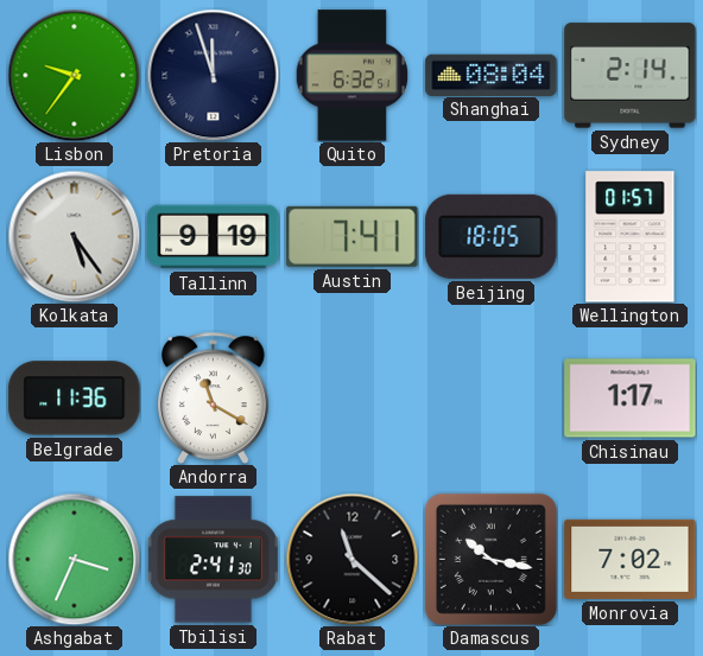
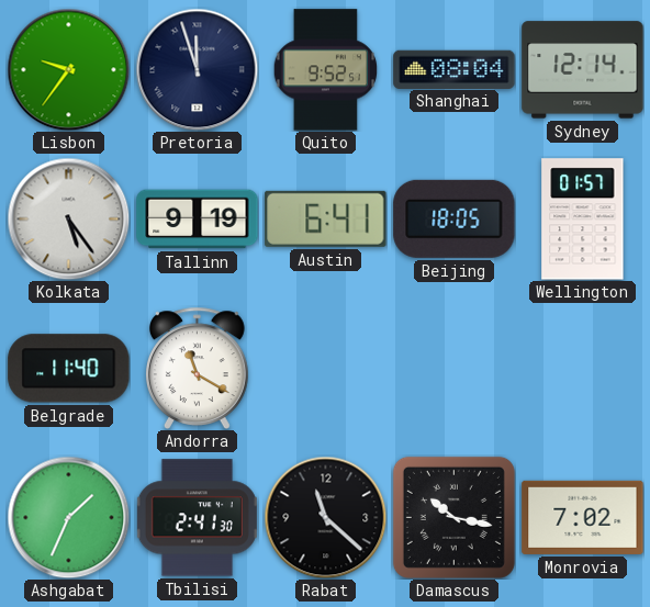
Quito: 6:32 -> 9:52 (325, 70)
Sydney: 2:14 -> 12:14 (583, 70)
Austin: 7:41 -> 6:41 (326, 218)
Belgrade: 11:36 -> 11:40 (69, 369)
Chisinau: 1:17 -> none (631, 399)
Ashgabat: 3:34 -> 1:34 (68, 517)
